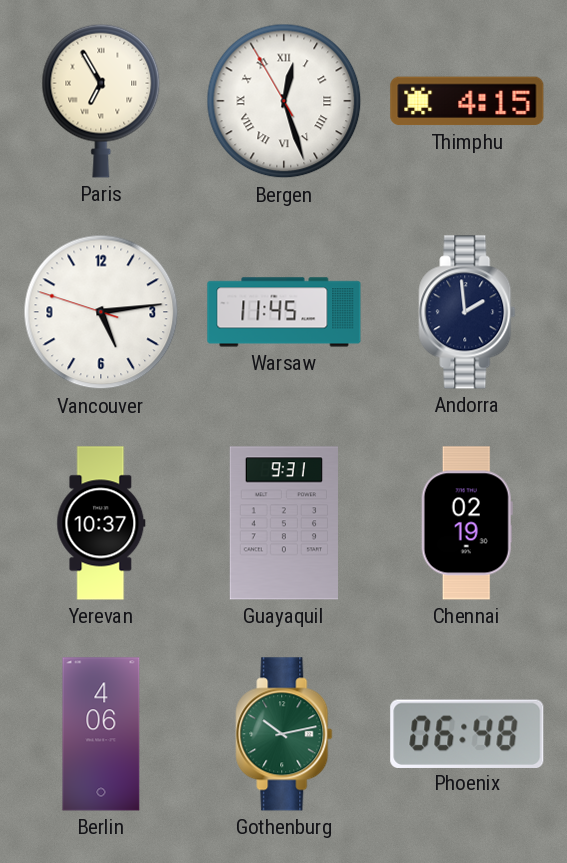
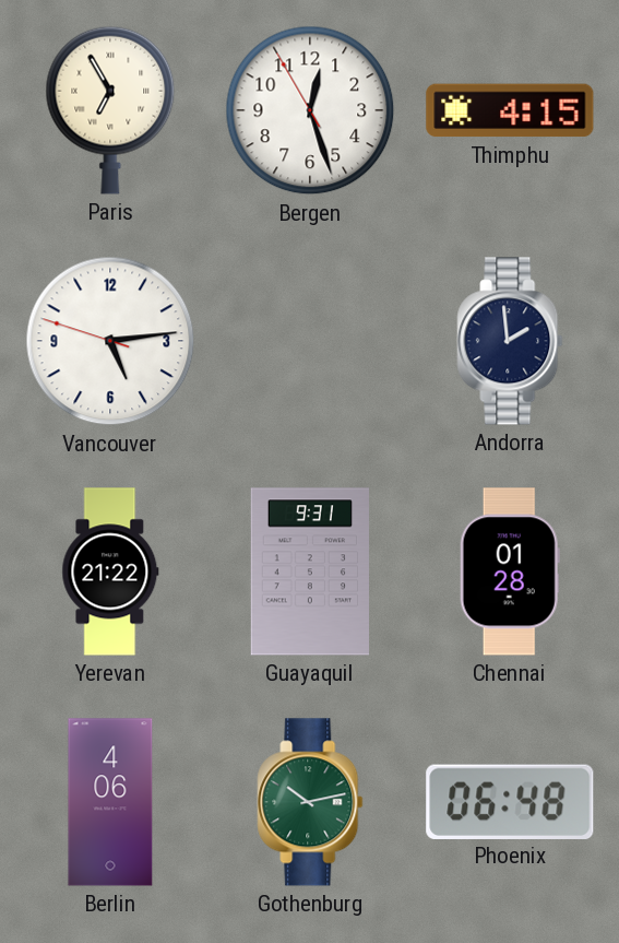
Bergen numerals: Roman -> Arabic (310, 110)
Warsaw: 11:45 -> none (284, 312)
Yerevan: 10:37 -> 21:22 (110, 571)
Chennai: 02:19 -> 01:28 (510, 571)
